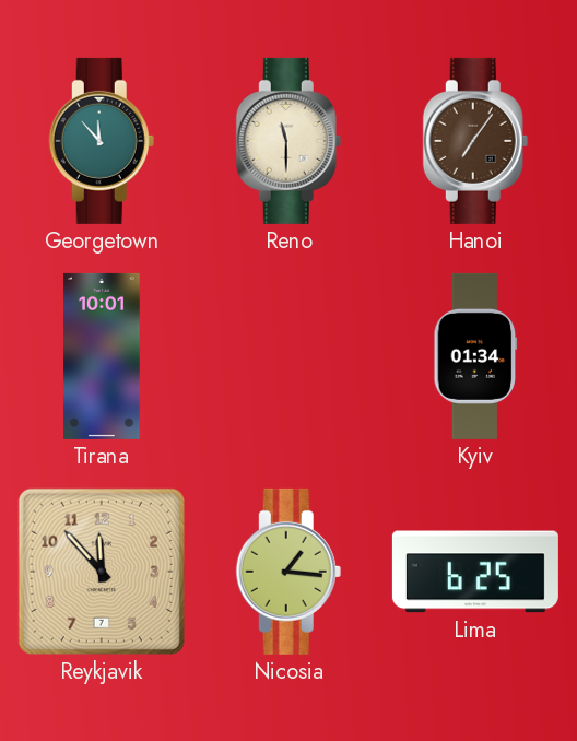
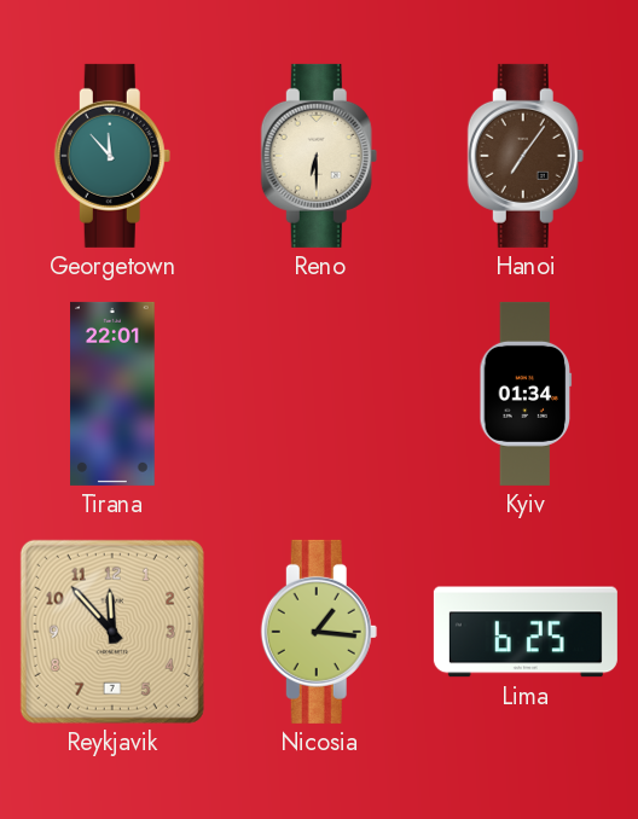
Reno: 11:30 -> 6:30 (319, 156)
Tirana: 10:01 -> 22:01 (112, 394)
